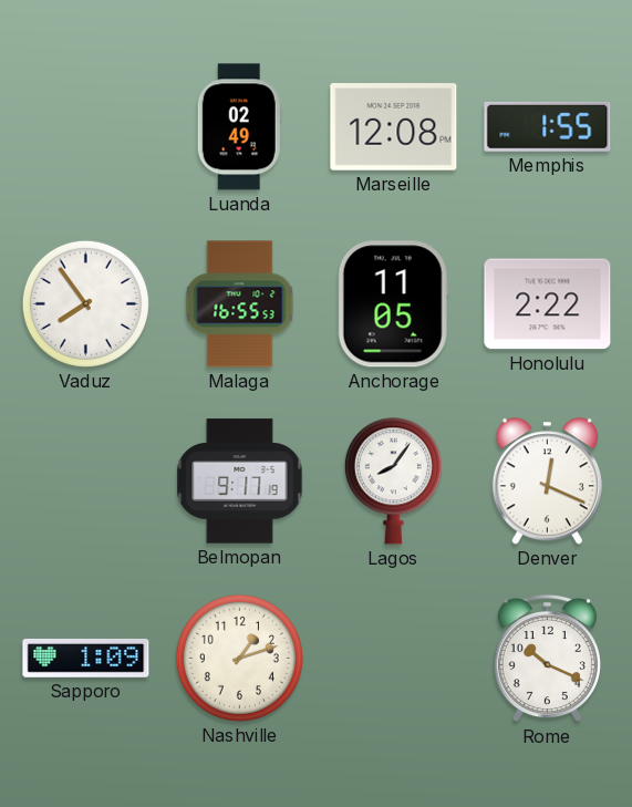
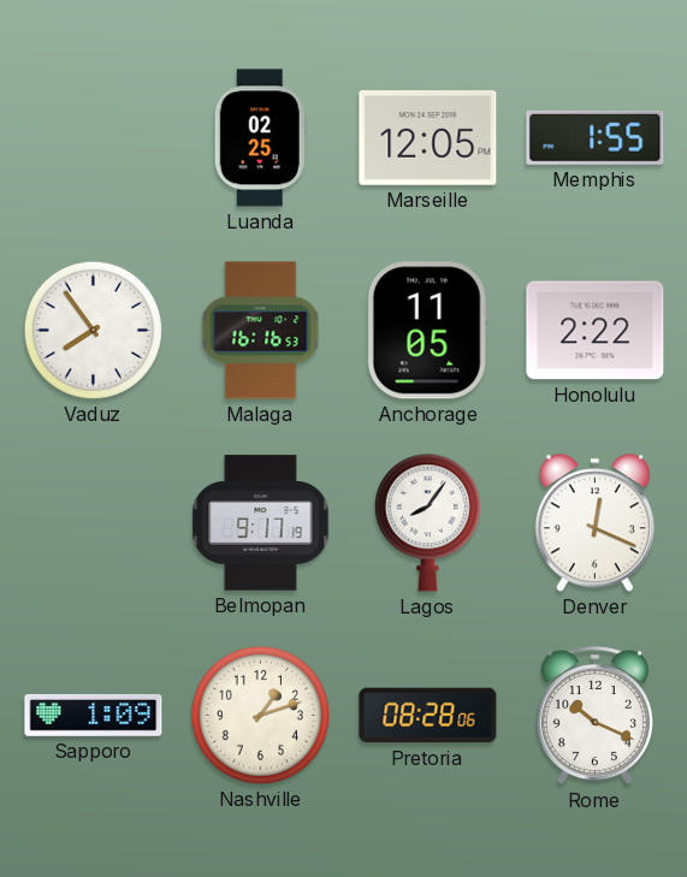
Luanda: 02:49 -> 02:25 (260, 138)
Marseille: 12:08 -> 12:05 (428, 138)
Malaga: 16:55 -> 16:16 (261, 331)
Pretoria: none -> 08:28 (428, 716)
